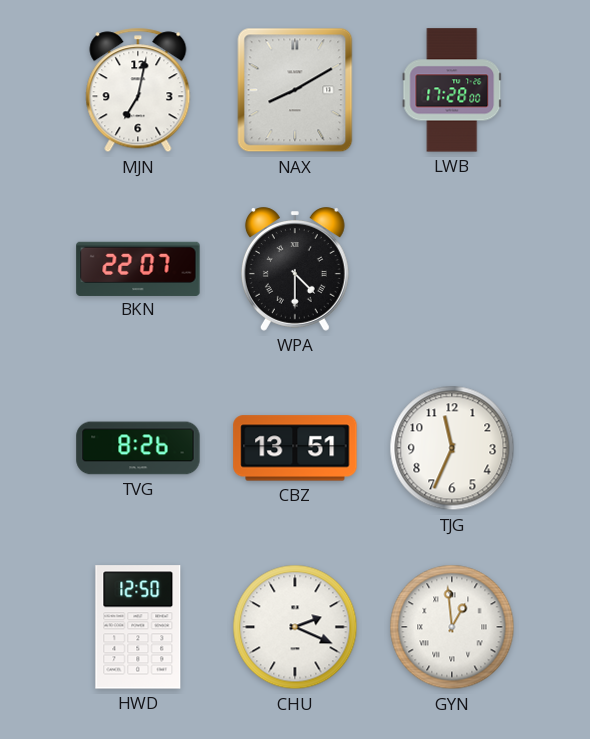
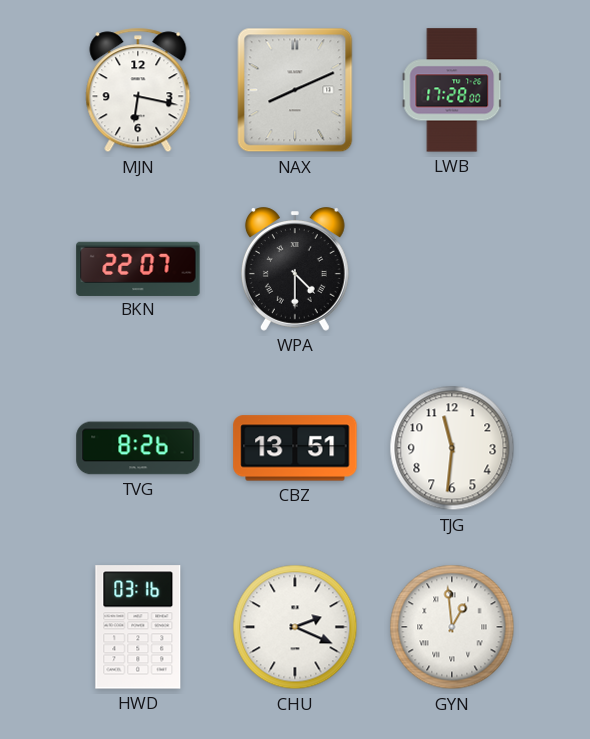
MJN: 7:02 -> 6:17 (138, 90)
NAX: 8:10 -> 8:11 (295, 90)
TJG: 11:34 -> 11:31 (452, 448)
HWD: 12:50 -> 03:16 (138, 627)
